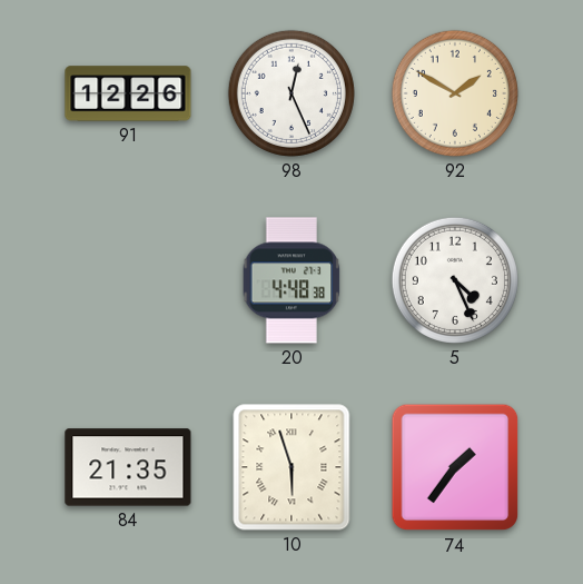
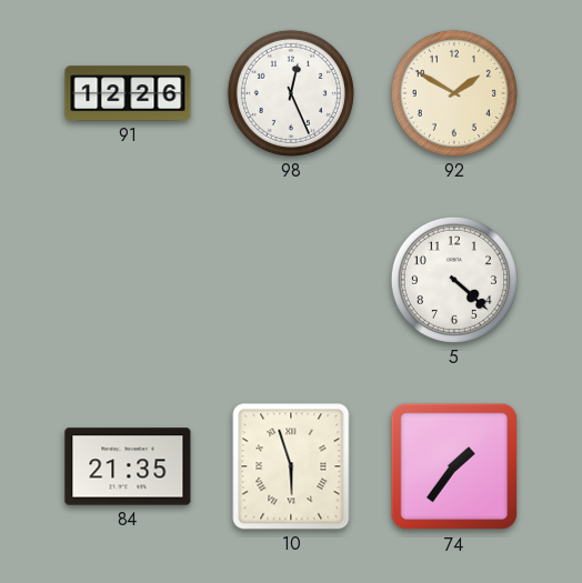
20: 4:48 -> none (291, 280)
5: 4:26 -> 4:22 (454, 280)
